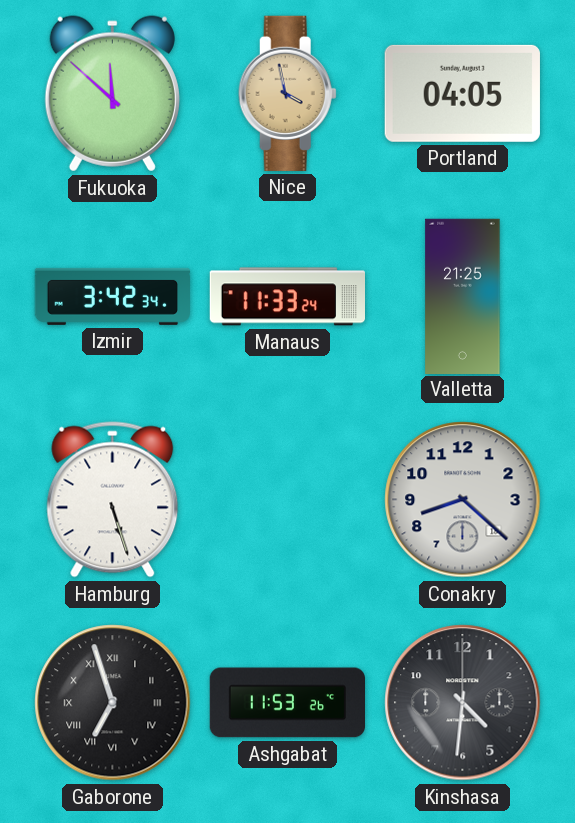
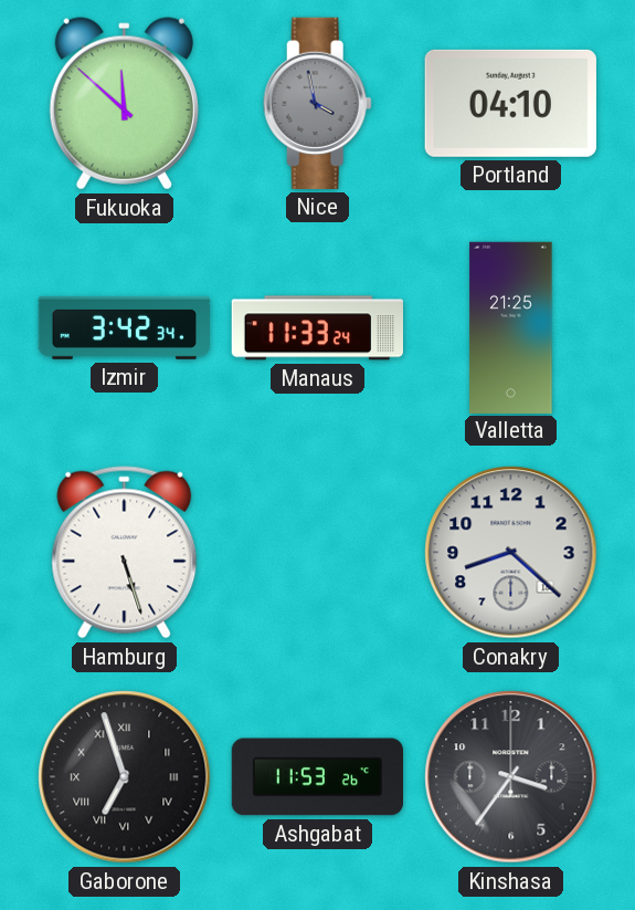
Nice dial: champagne -> grey (317, 103)
Portland: 04:05 -> 04:10 (510, 103)
Kinshasa: 4:31 -> 3:36 (511, 777)
